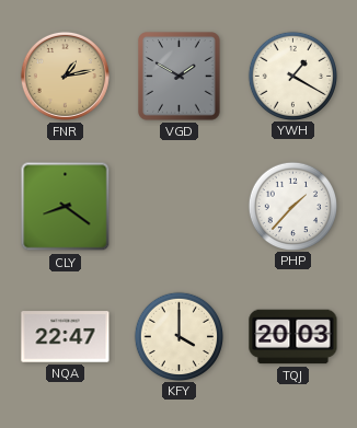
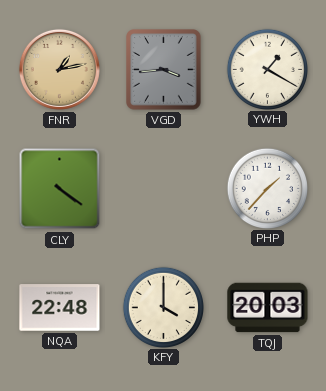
VGD: 1:50 -> 3:44 (164, 70)
CLY: 8:21 -> 4:21 (60, 189)
NQA: 22:47 -> 22:48 (60, 308)
